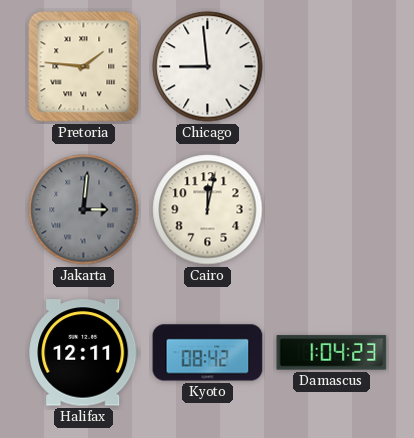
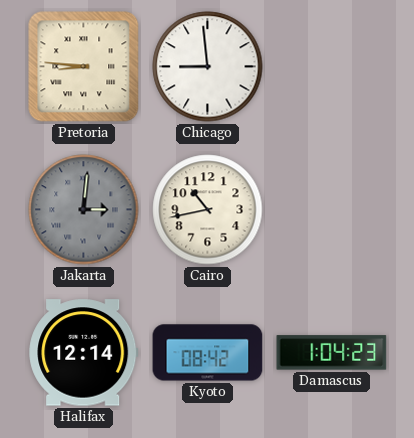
Pretoria: 1:46 -> 8:46 (84, 67)
Cairo: 12:02 -> 10:43 (208, 210)
Halifax: 12:11 -> 12:14 (84, 353)
